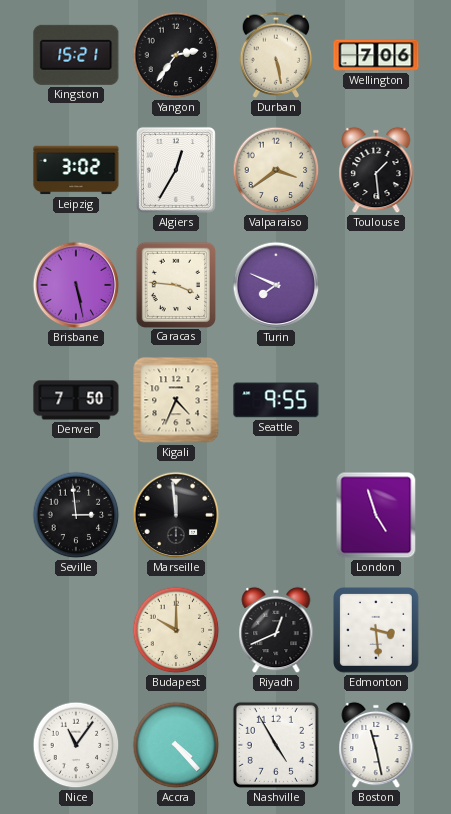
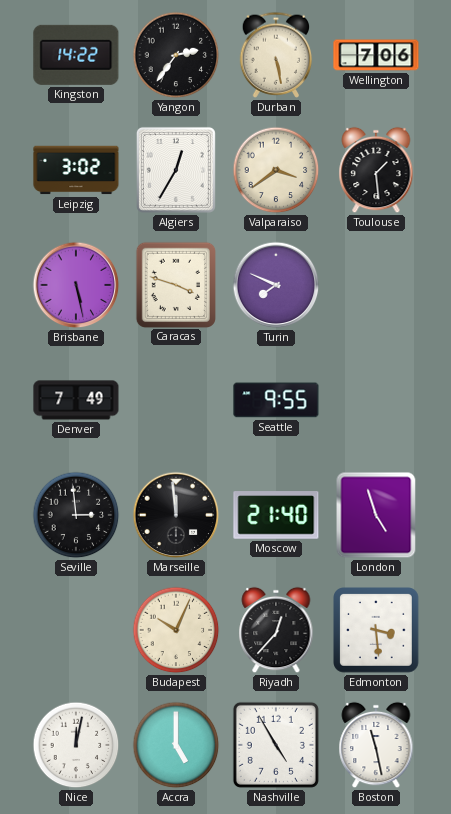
Kingston: 15:21 -> 14:22 (76, 55)
Caracas: 3:46 -> 3:48 (175, 284)
Denver: 7:50 -> 7:49 (76, 400)
Kigali: 4:34 -> none (176, 400)
Moscow: none -> 21:40 (276, 515)
Budapest: 10:00 -> 10:04 (176, 630)
Riyadh: 12:41 -> 12:37 (276, 630)
Nice: 11:06 -> 12:02 (76, 745)
Accra: 4:23 -> 5:00 (176, 745)
